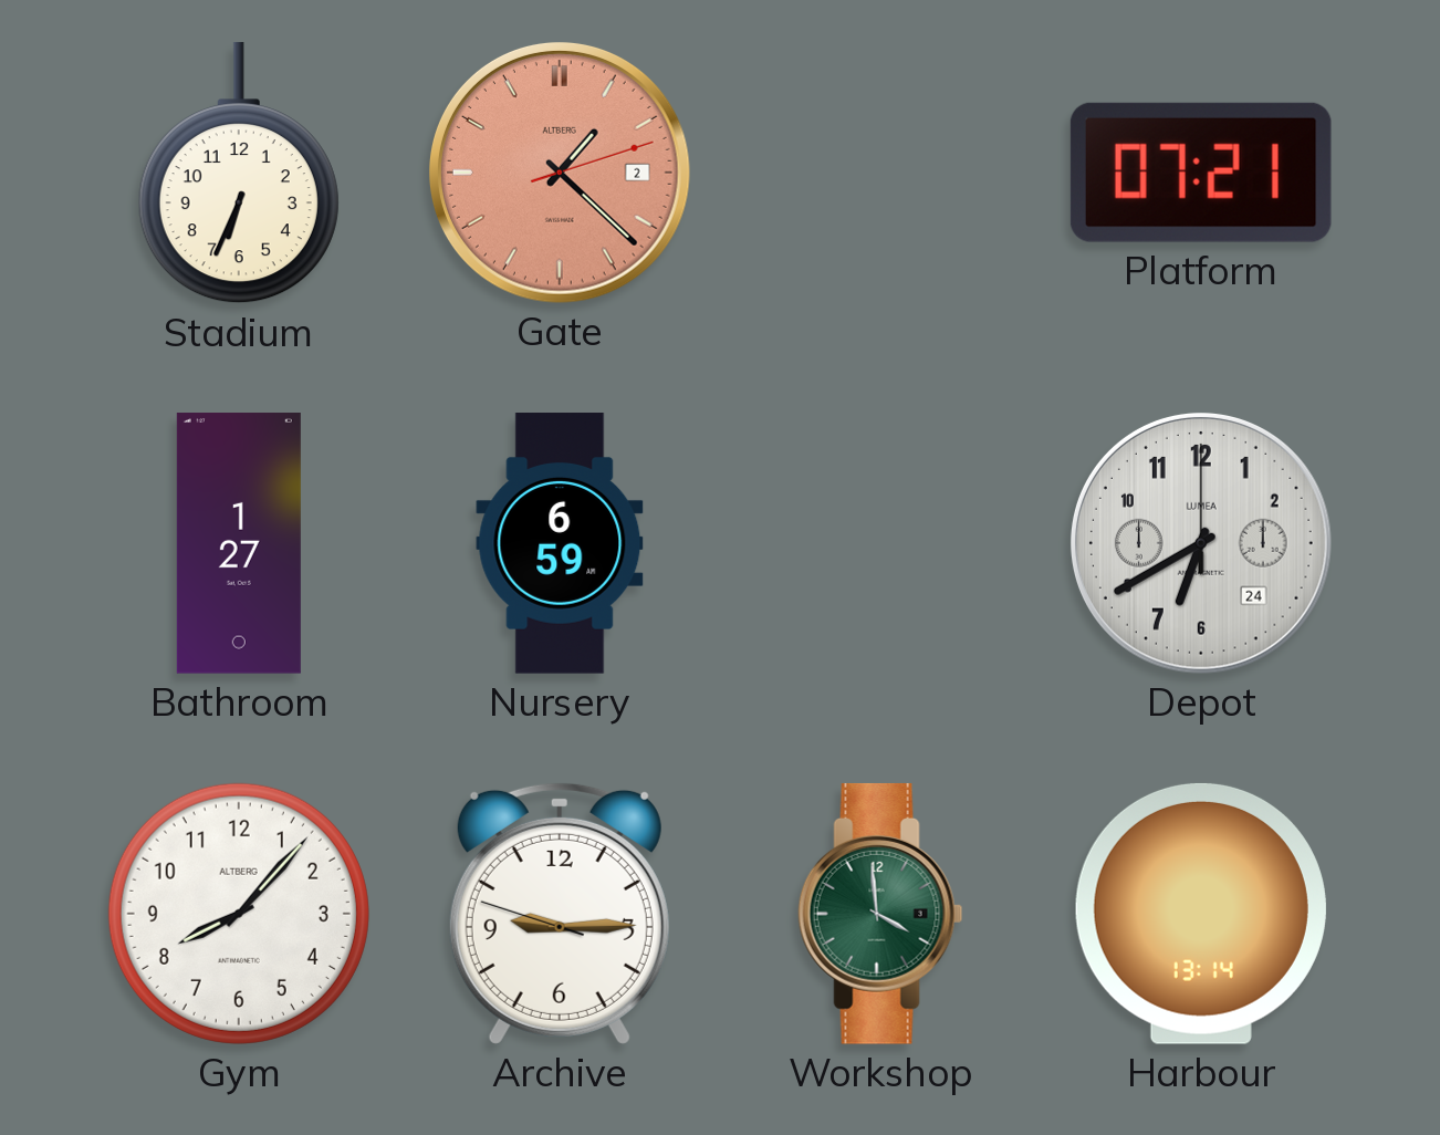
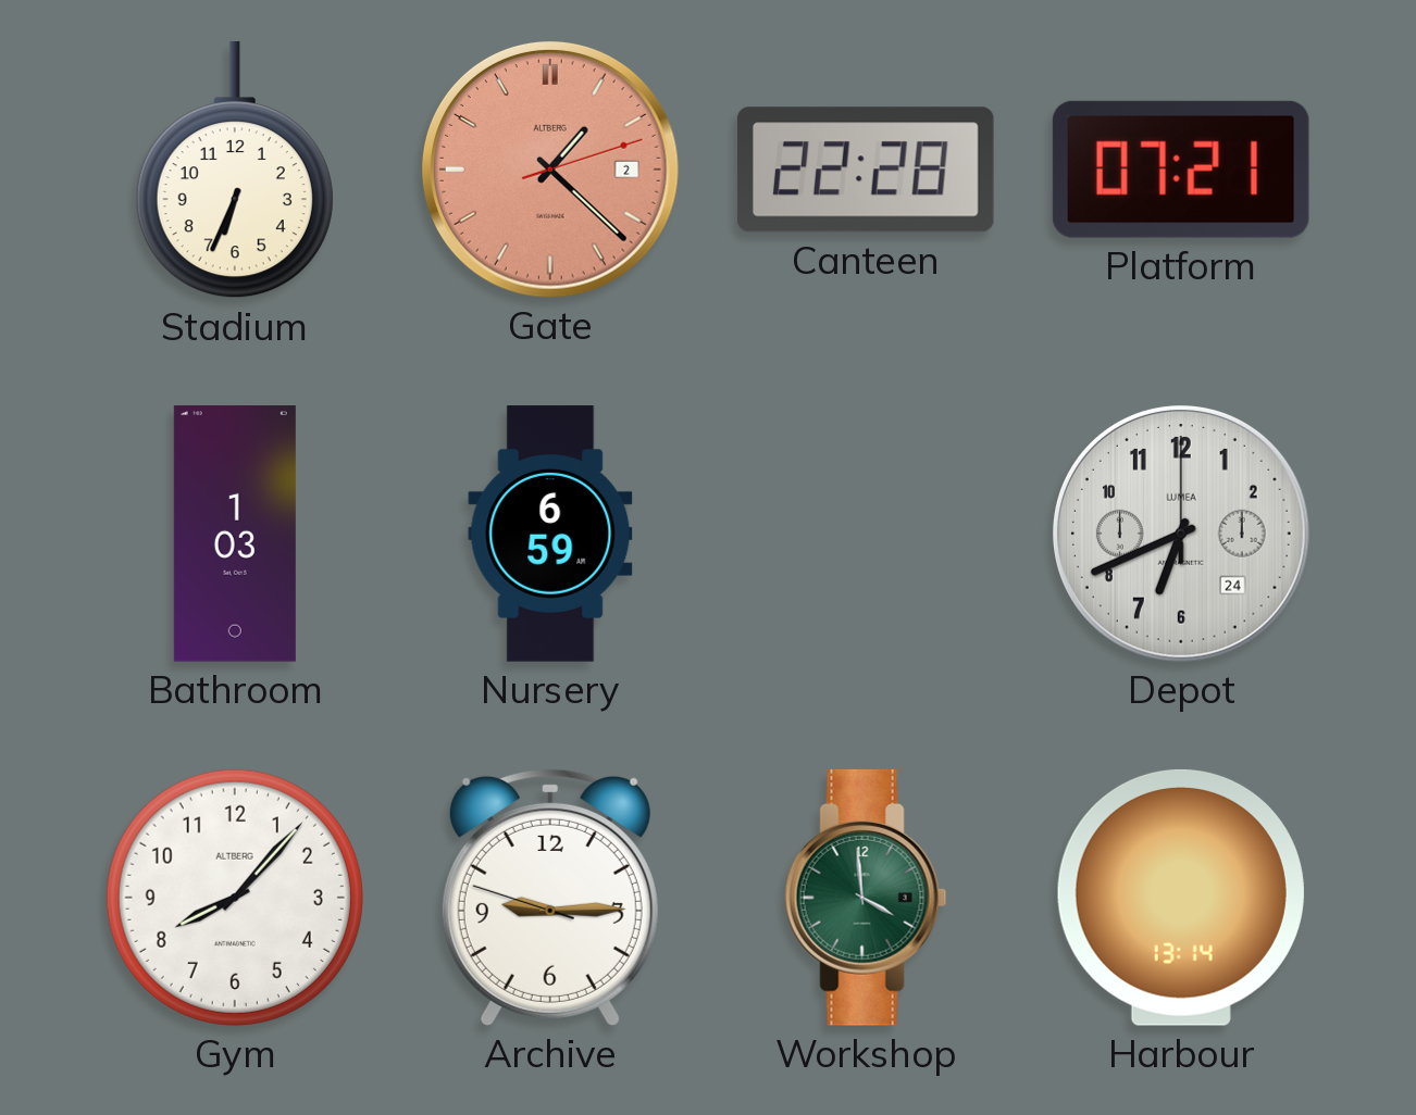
Canteen: none -> 22:28 (866, 170)
Bathroom: 1:27 -> 1:03 (235, 534)
Depot: 6:40 -> 6:41 (1181, 534)
